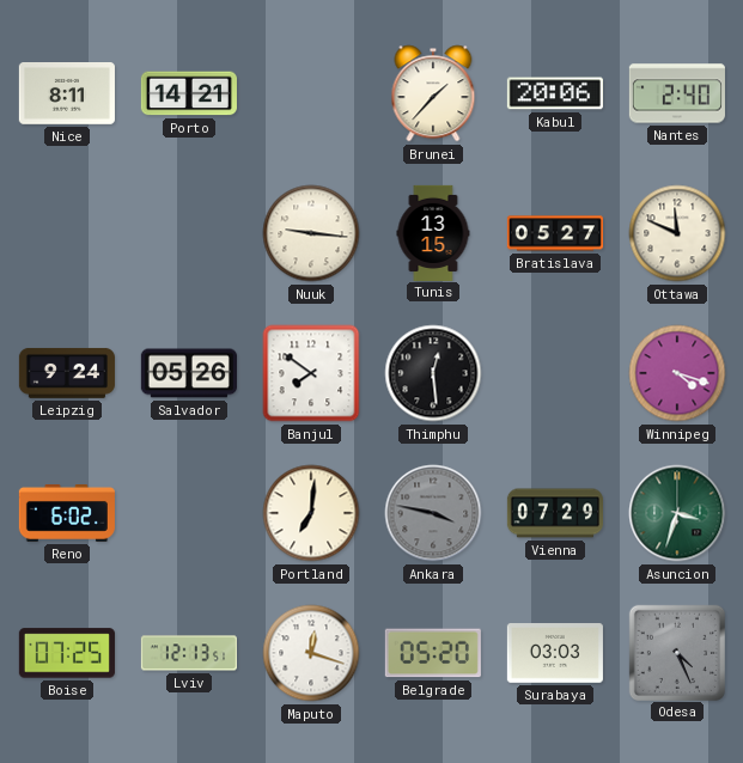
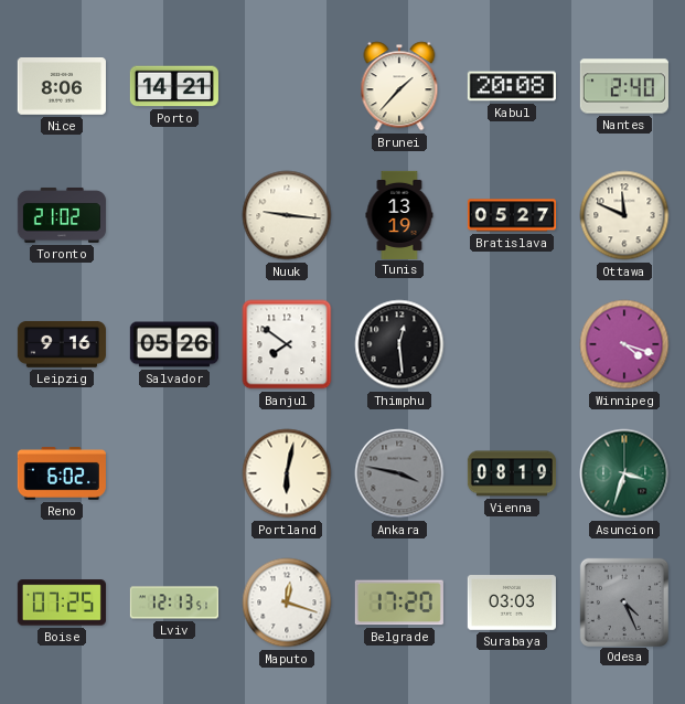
Nice: 8:11 -> 8:06 (62, 87)
Kabul: 20:06 -> 20:08 (512, 86)
Toronto: none -> 21:02 (62, 215)
Tunis: 13:15 -> 13:19 (399, 214)
Leipzig: 9:24 -> 9:16 (62, 344)
Portland: 7:01 -> 6:02 (287, 473)
Vienna: 07:29 -> 08:19 (512, 473)
Belgrade: 05:20 -> 17:20 (399, 602)
